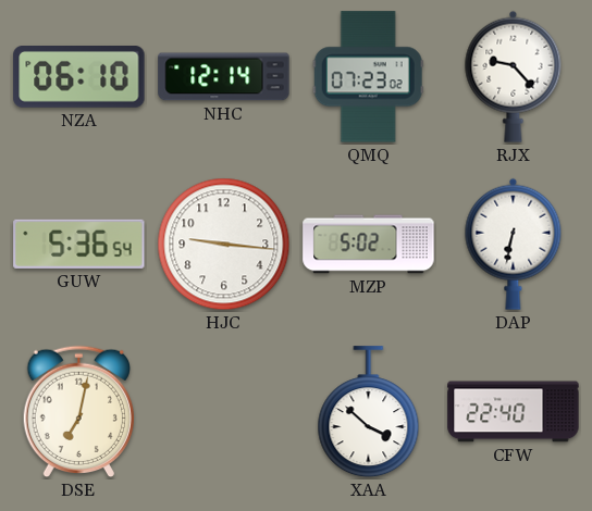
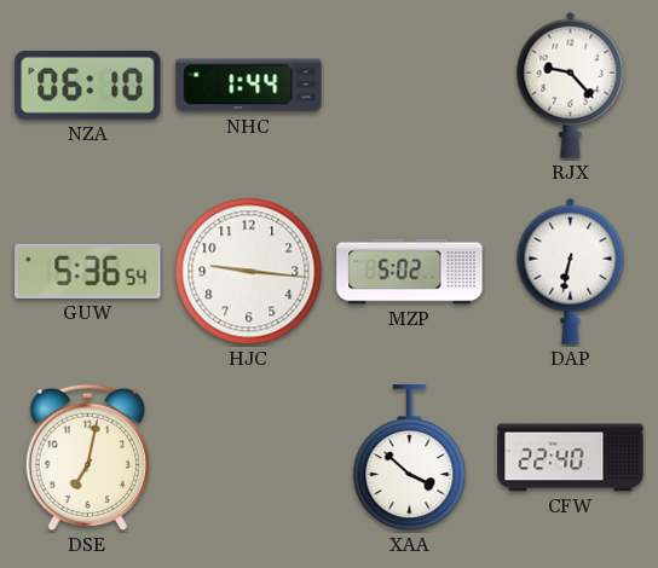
NHC: 12:14 -> 1:44 (249, 86)
QMQ: 07:23 -> none (368, 77)
